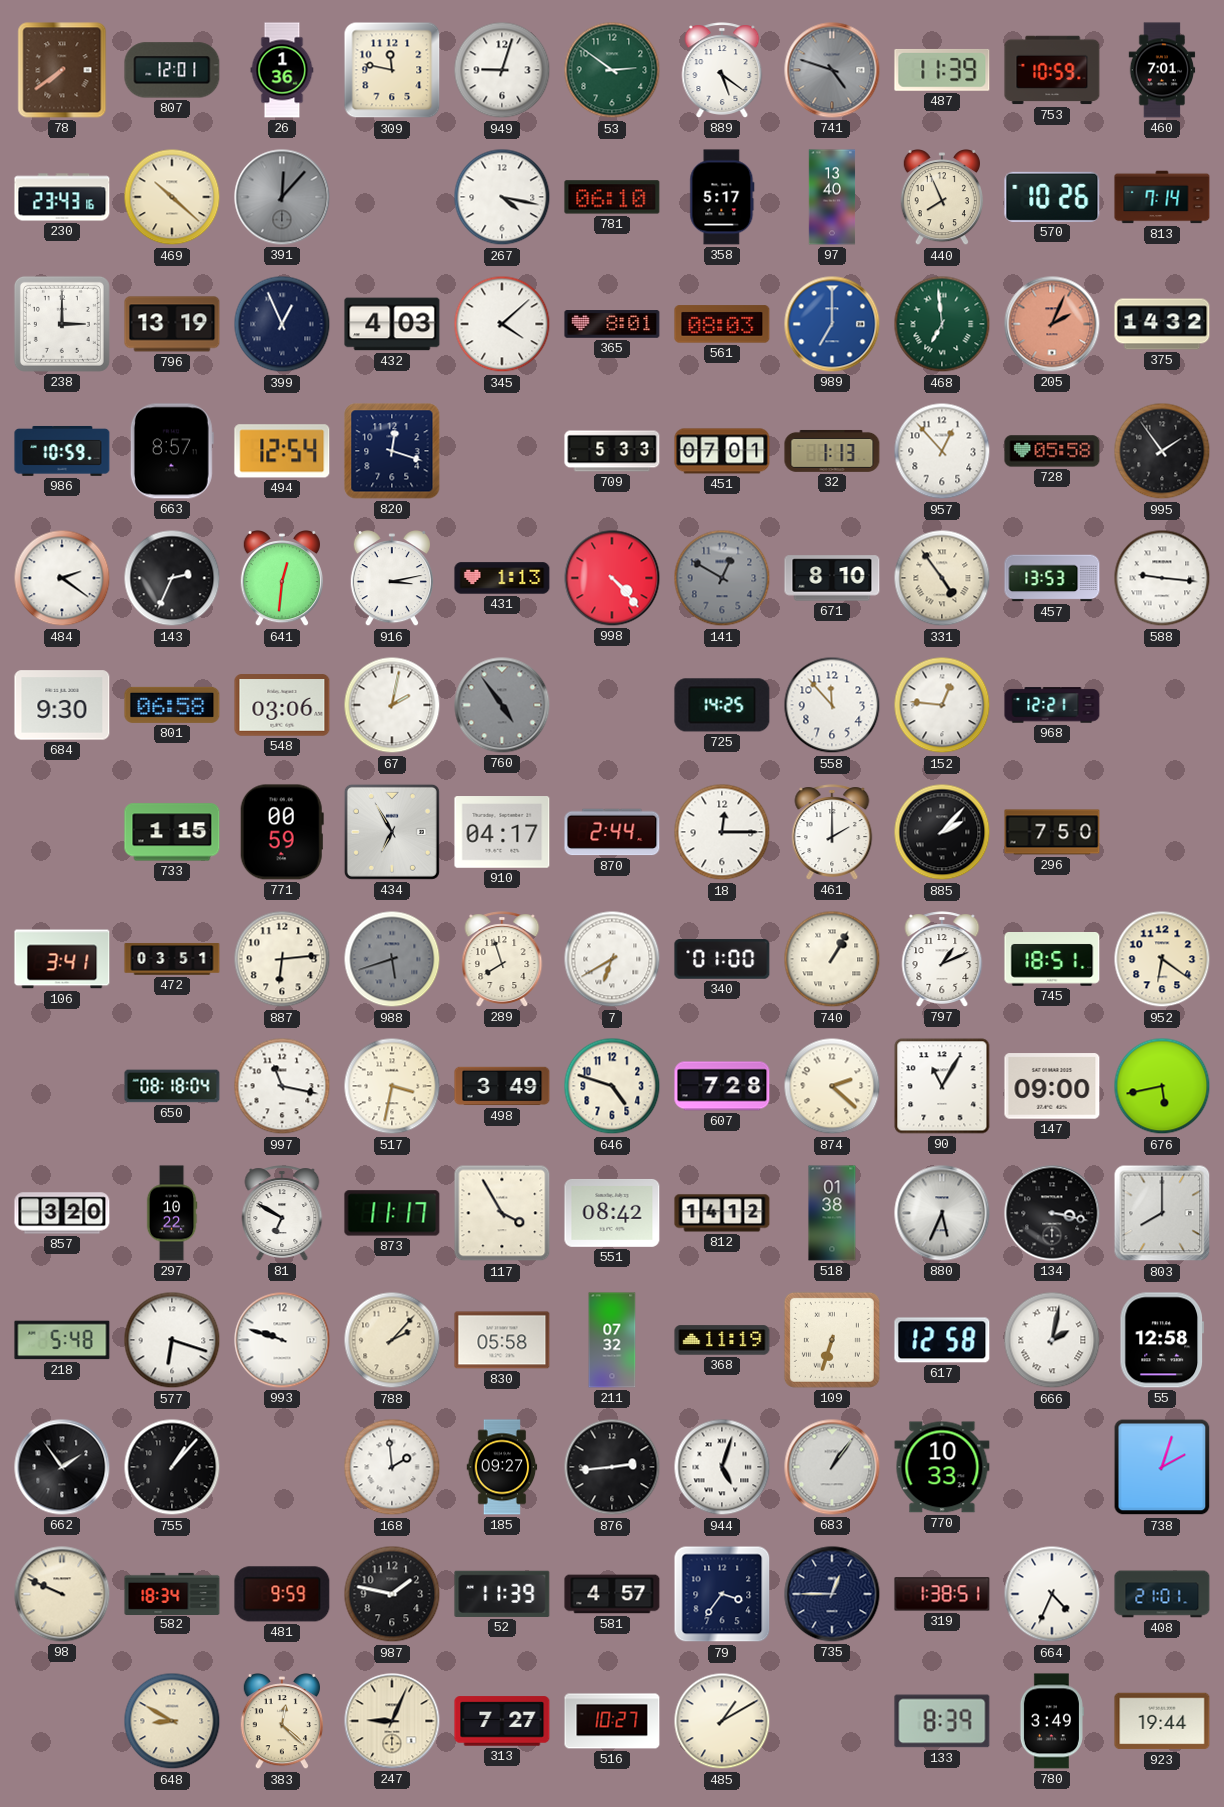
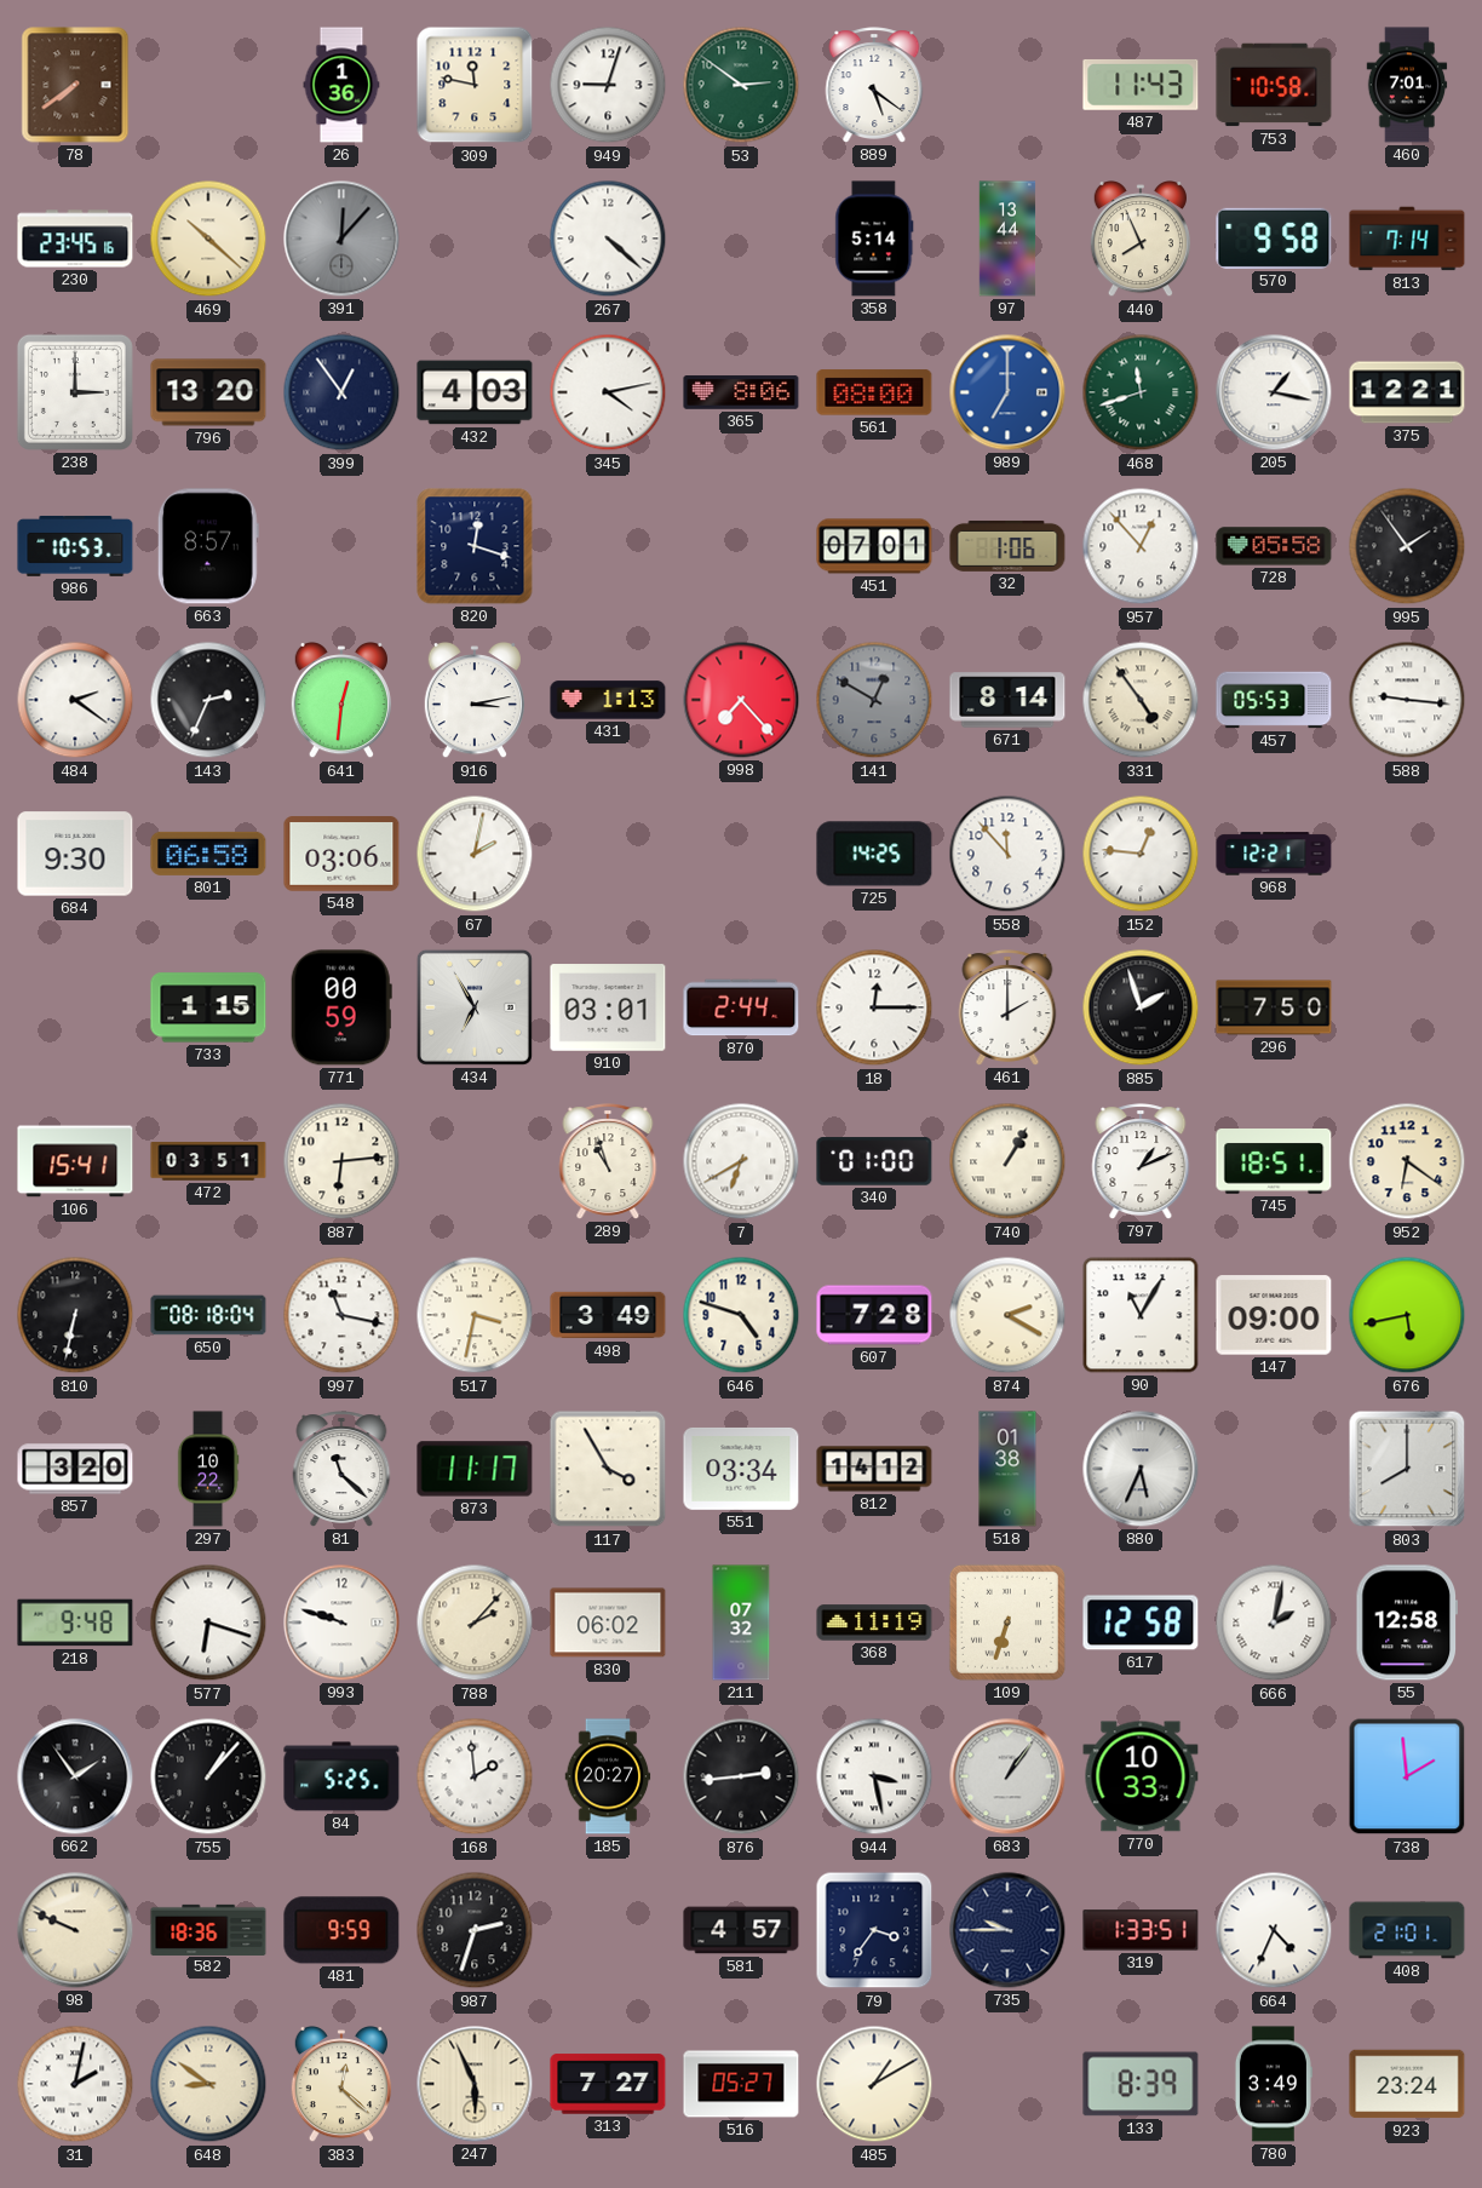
807: 12:01 -> none (172, 70)
741: 4:48 -> none (832, 70)
487: 11:39 -> 11:43 (1141, 85)
753: 10:59 -> 10:58 (1274, 85)
230: 23:43 -> 23:45 (75, 239)
267: 4:17 -> 4:22 (608, 239)
781: 06:10 -> none (612, 197)
358: 5:17 -> 5:14 (874, 239)
97: 13:40 -> 13:44 (1007, 239)
570: 10:26 -> 9:58 (1274, 239)
796: 13:19 -> 13:20 (208, 392)
399: 12:56 -> 12:54 (341, 392)
345: 4:08 -> 4:13 (608, 392)
365: 8:01 -> 8:06 (741, 392)
561: 08:03 -> 08:00 (874, 392)
468: 6:59 -> 11:42 (1141, 392)
205: 2:04 -> 1:17 (1274, 392)
205 dial: salmon -> white (1274, 392)
375: 14:32 -> 12:21 (1407, 392)
986: 10:59 -> 10:53 (75, 546)
494: 12:54 -> none (282, 451)
709: 5:33 -> none (612, 451)
32: 1:13 -> 1:06 (1007, 546)
998: 4:23 -> 7:23 (741, 700)
671: 8:10 -> 8:14 (1007, 700)
457: 13:53 -> 05:53 (1274, 700)
760: 4:54 -> none (502, 705)
910: 04:17 -> 03:01 (608, 1007)
885: 2:07 -> 1:57 (1141, 1007)
106: 3:41 -> 15:41 (75, 1161)
988: 5:42 -> none (392, 959)
289: 7:57 -> 10:57 (608, 1161)
810: none -> 6:32 (75, 1315)
874: 2:22 -> 2:20 (1007, 1315)
81: 6:50 -> 11:22 (341, 1469)
551: 08:42 -> 03:34 (741, 1469)
134: 3:17 -> none (1052, 1213)
218: 5:48 -> 9:48 (75, 1623)
830: 05:58 -> 06:02 (608, 1623)
84: none -> 5:25 (341, 1776)
185: 09:27 -> 20:27 (608, 1776)
944: 5:03 -> 3:28 (874, 1776)
738: 2:03 -> 1:59 (1407, 1776)
582: 18:34 -> 18:36 (208, 1929)
987: 1:47 -> 2:33 (475, 1930)
52: 11:39 -> none (502, 1594)
735: 12:45 -> 9:45 (1007, 1930)
319: 1:38 -> 1:33 (1141, 1930)
31: none -> 2:02 (75, 2084)
648: 8:50 -> 8:51 (208, 2084)
247: 9:04 -> 5:56 (475, 2084)
516: 10:27 -> 05:27 (741, 2084)
923: 19:44 -> 23:24 (1407, 2084)
